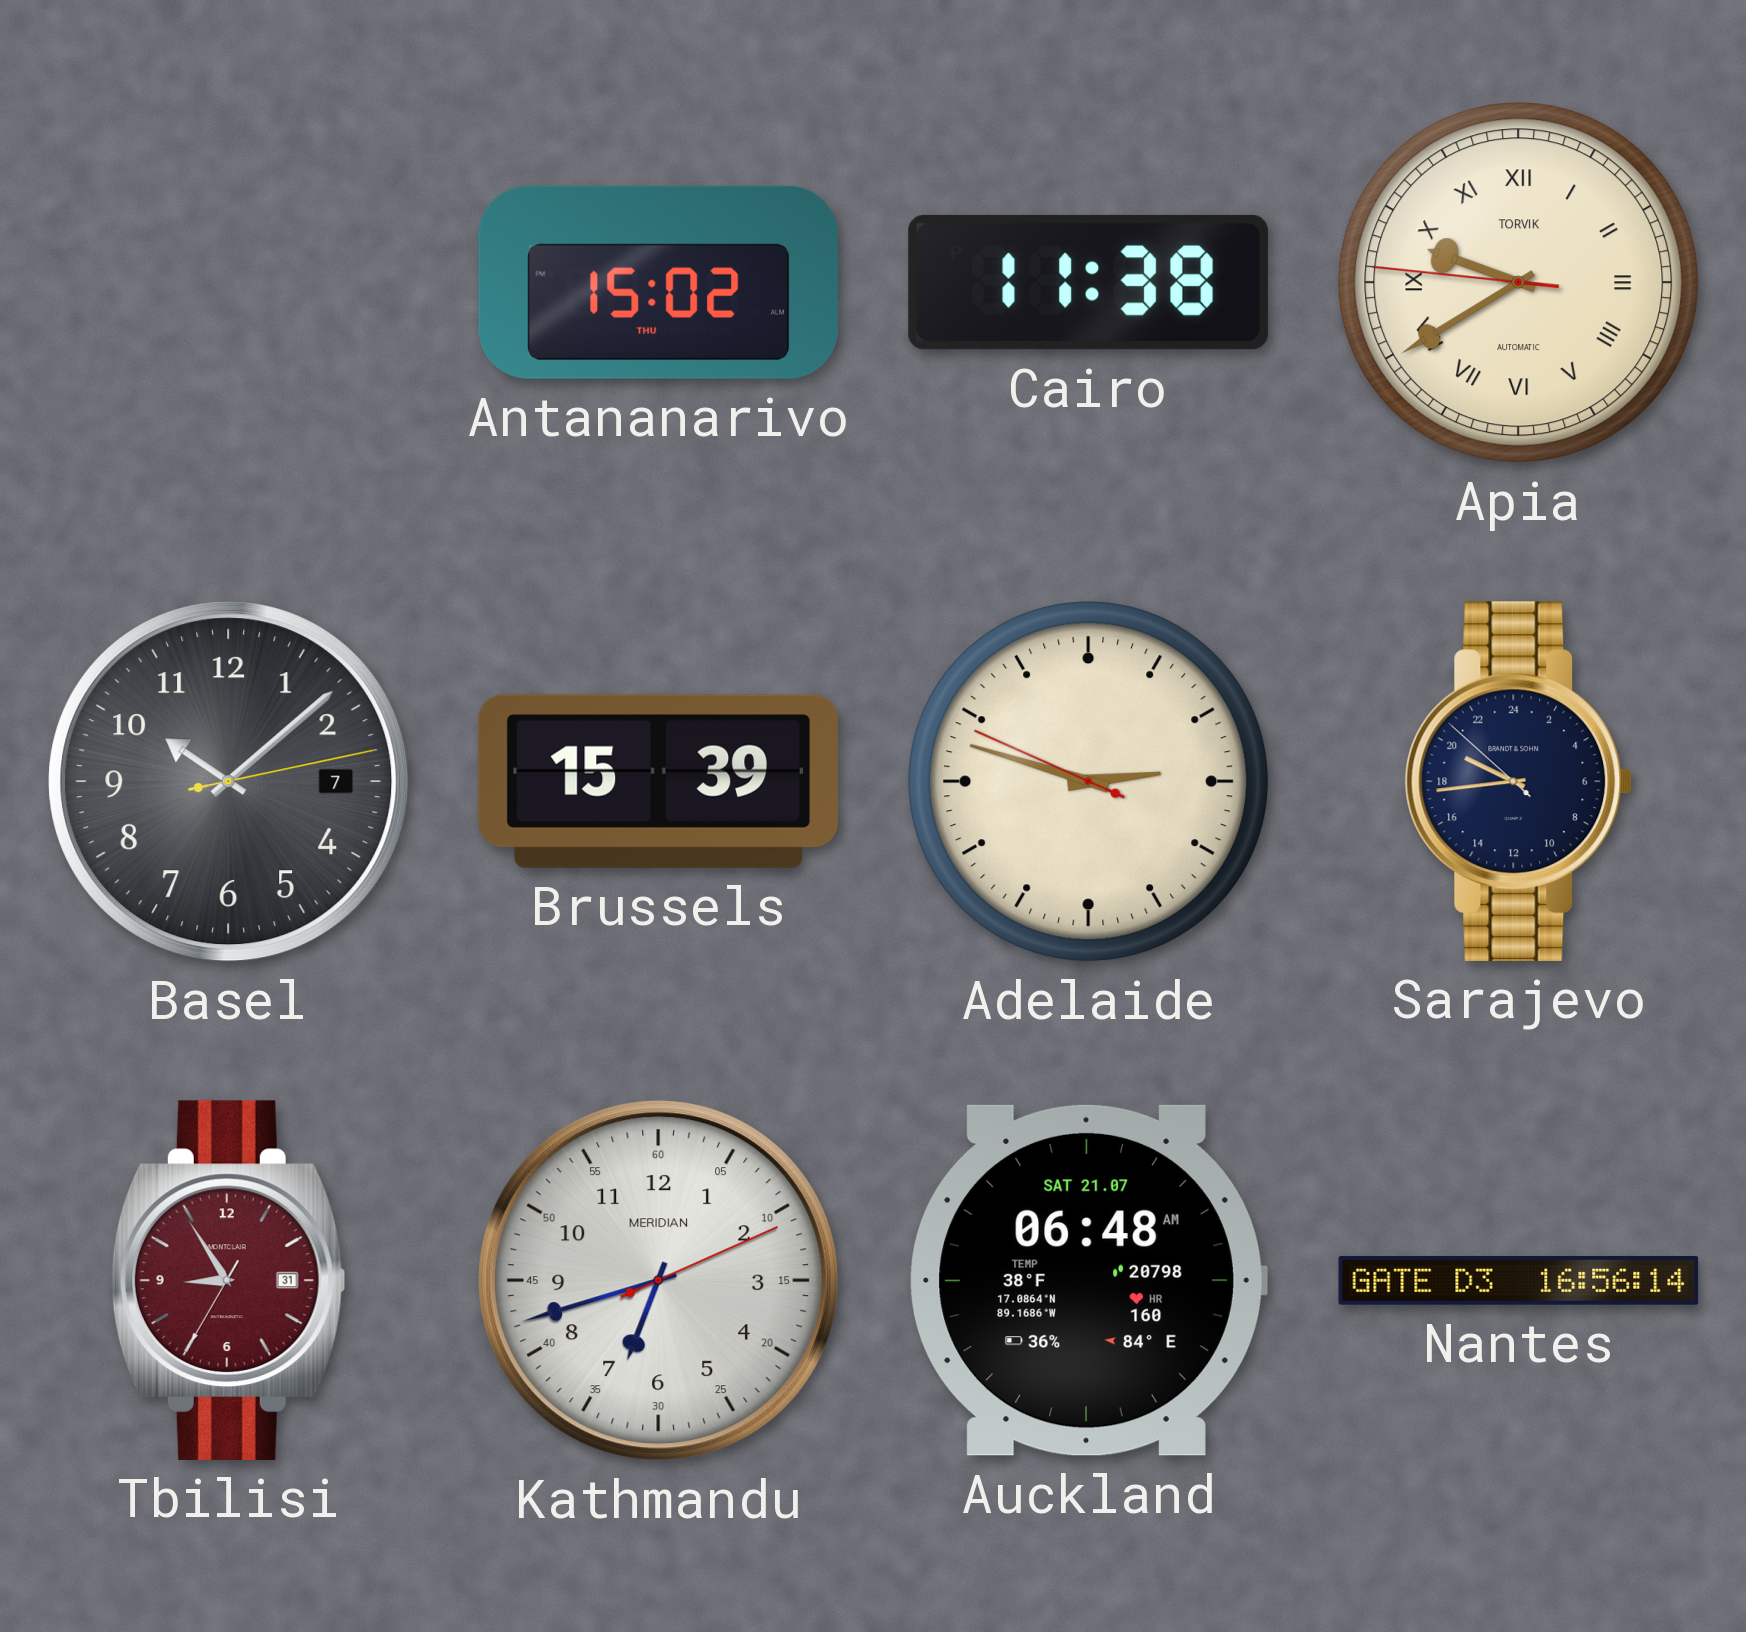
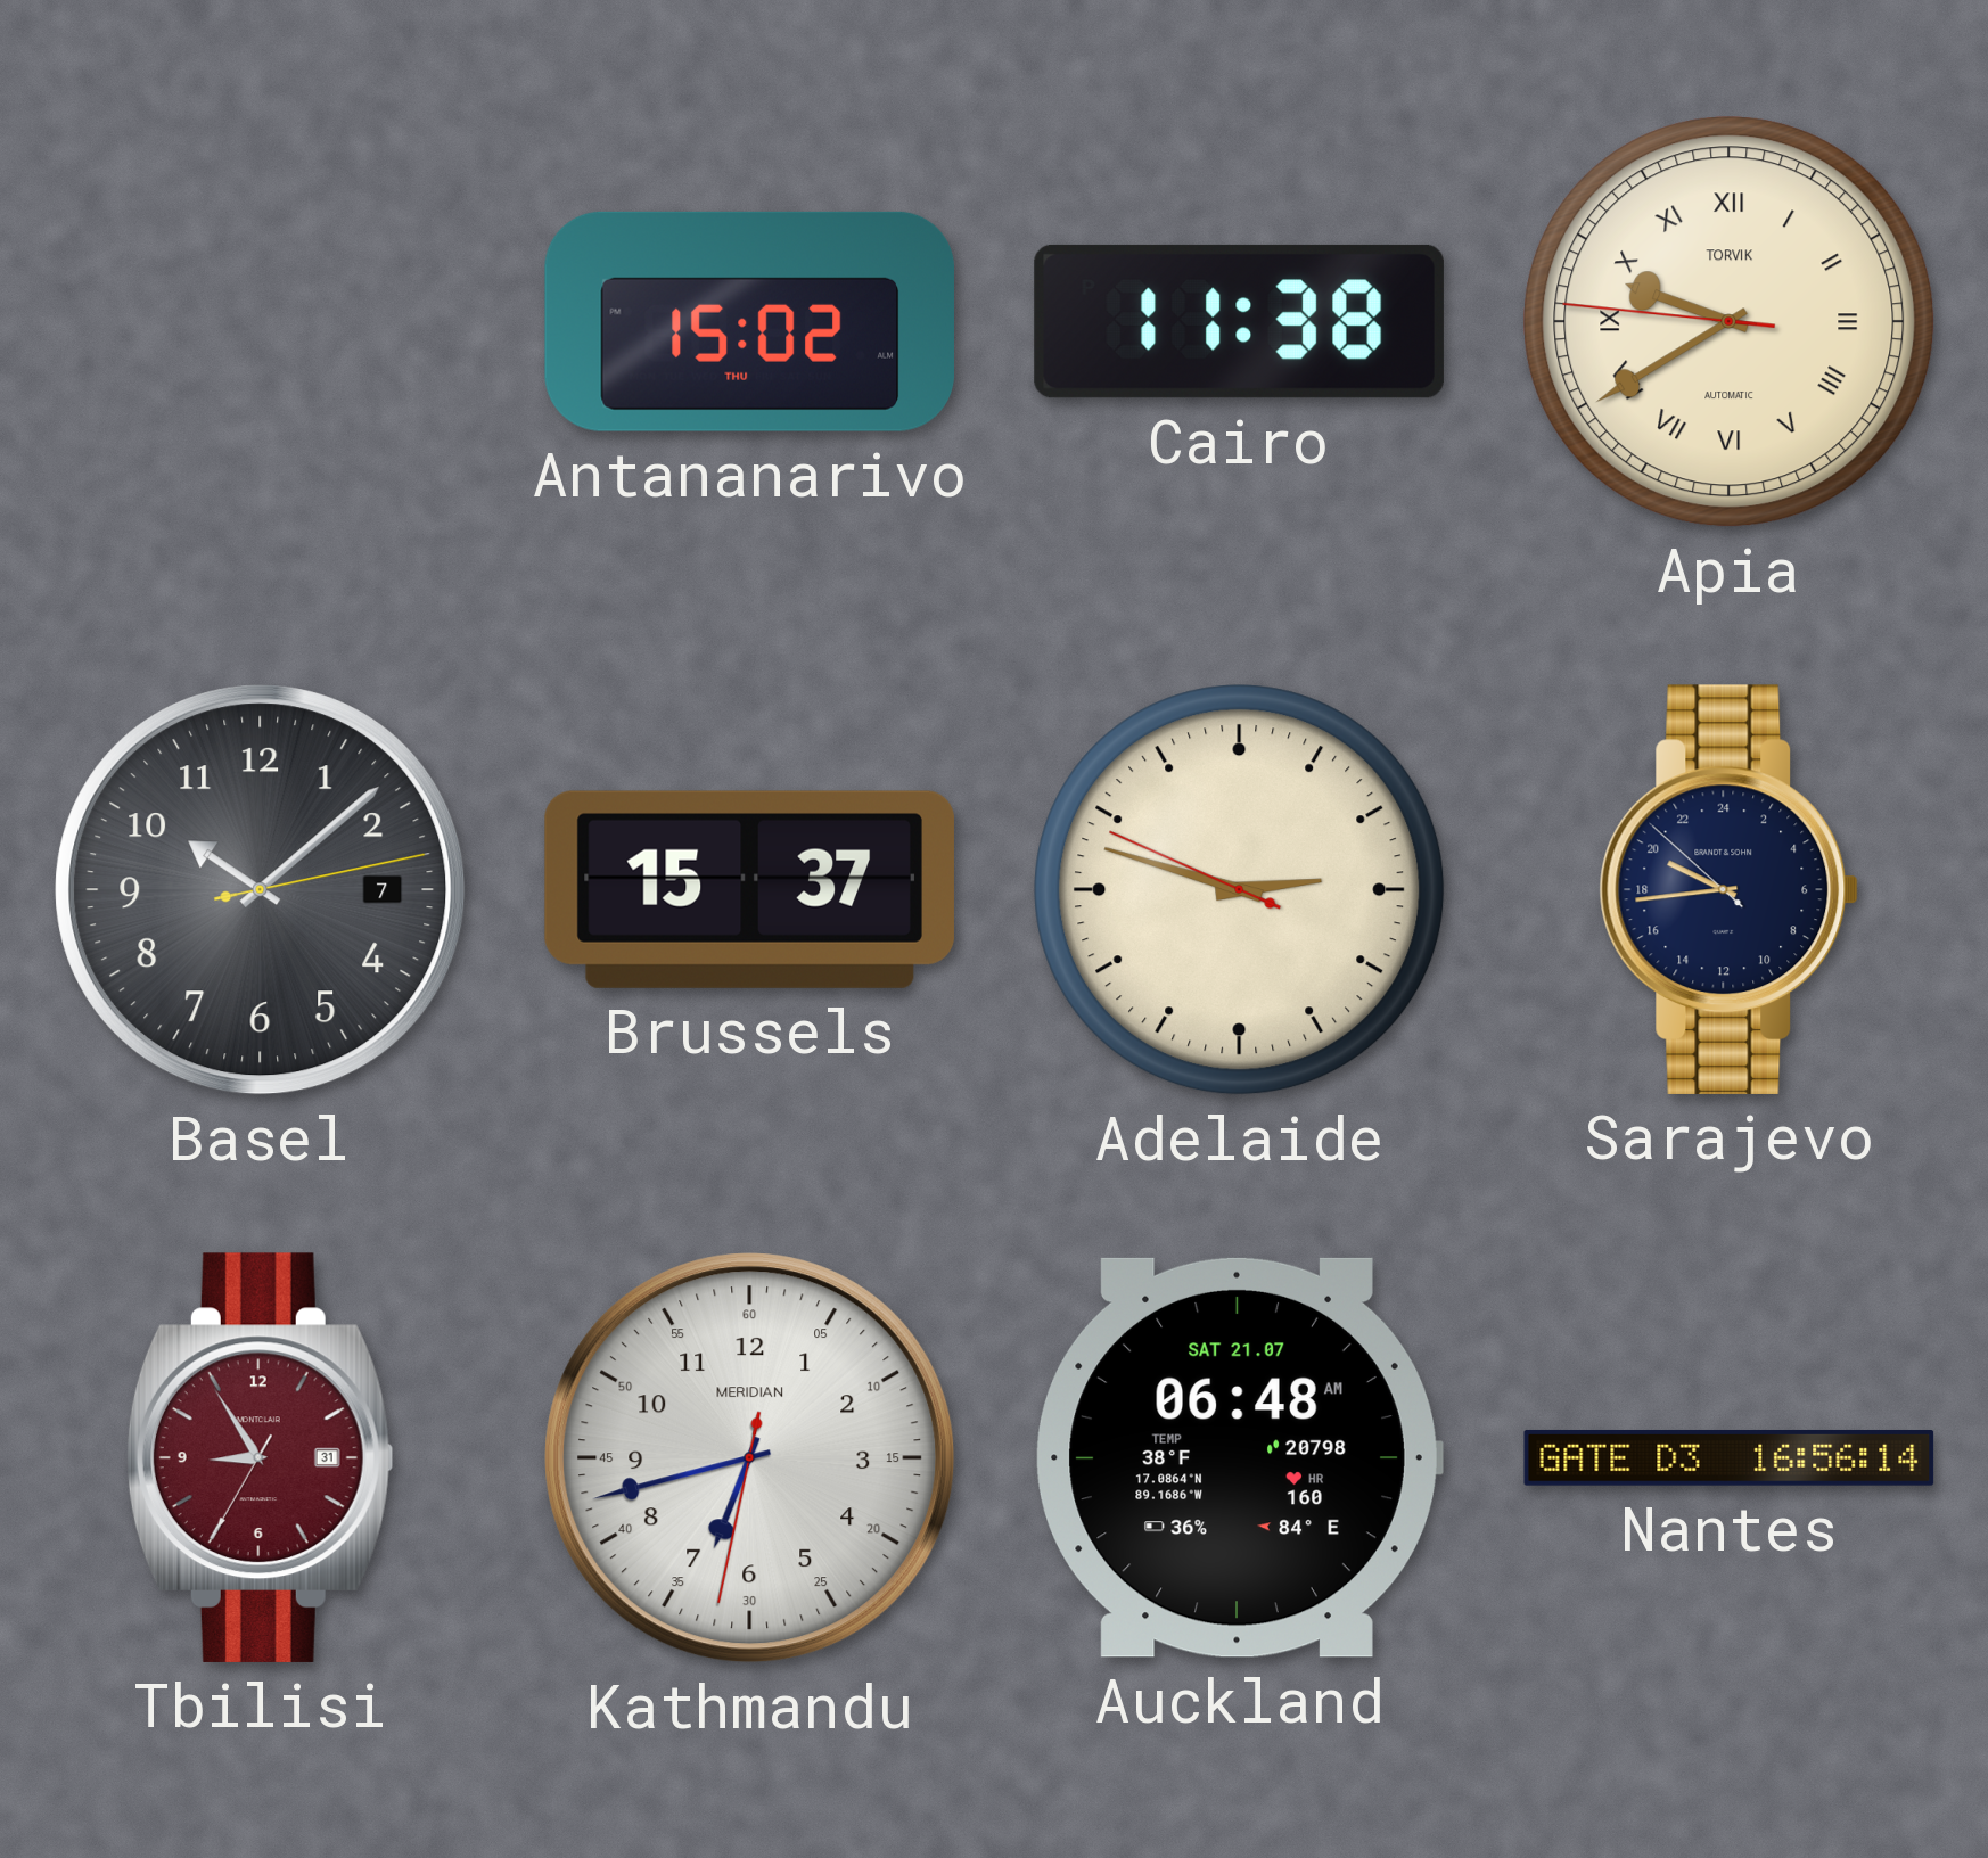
Brussels: 15:39 -> 15:37 (749, 889)
Kathmandu: 6:42:11 -> 6:42:32 (750, 1458)
